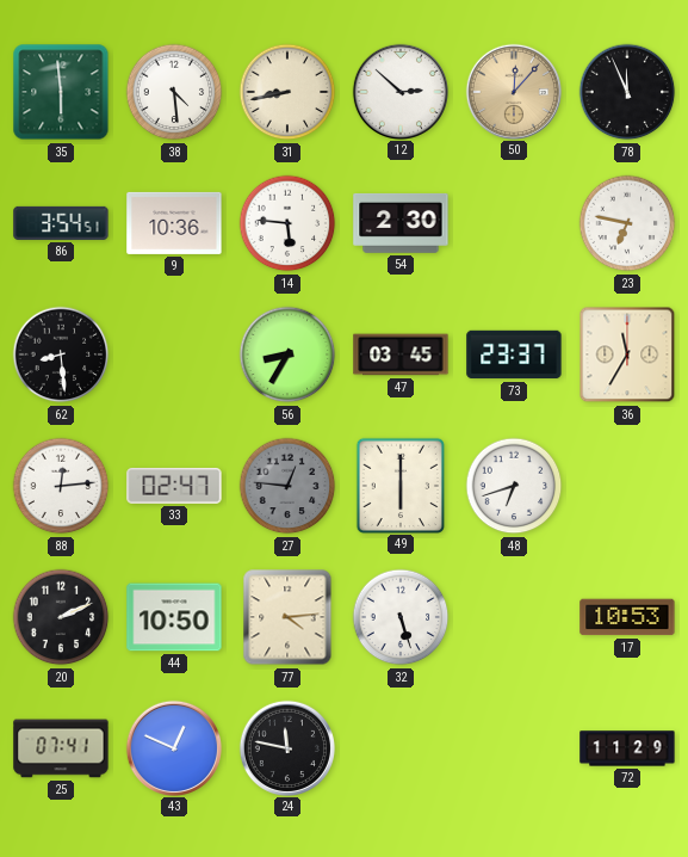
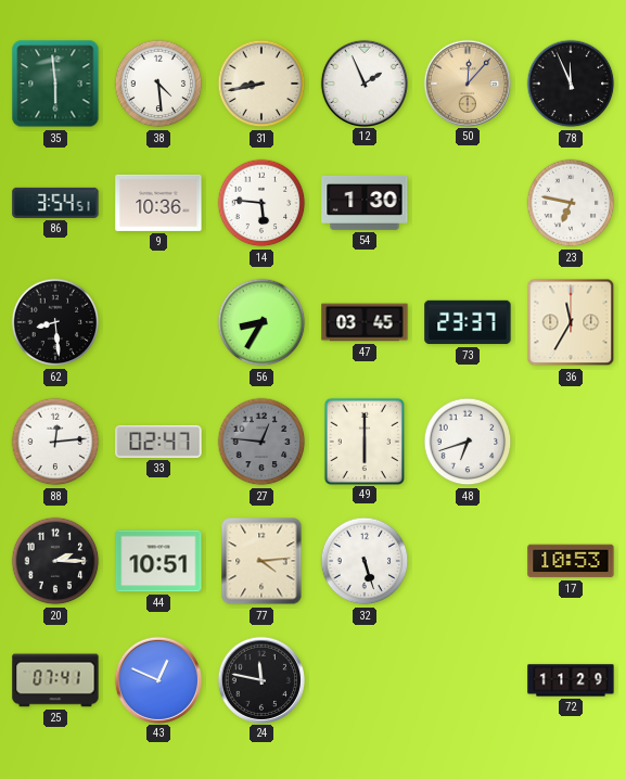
12: 2:52 -> 1:56 (363, 82)
54: 2:30 -> 1:30 (365, 203)
20: 2:11 -> 2:15 (55, 561)
44: 10:50 -> 10:51 (158, 561)
